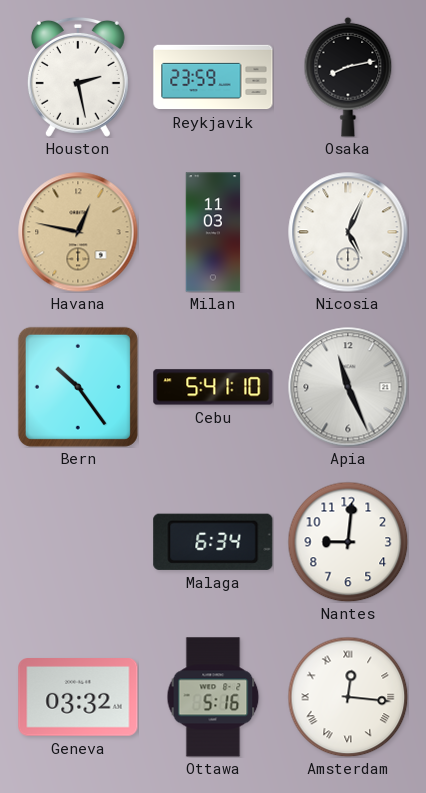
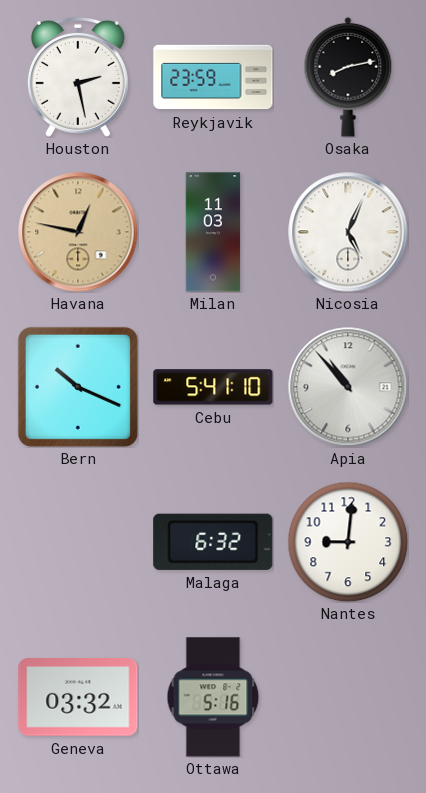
Bern: 10:24 -> 10:19 (78, 387)
Apia: 11:26 -> 10:53 (348, 387)
Malaga: 6:34 -> 6:32 (213, 542)
Amsterdam: 12:16 -> none (348, 697)
